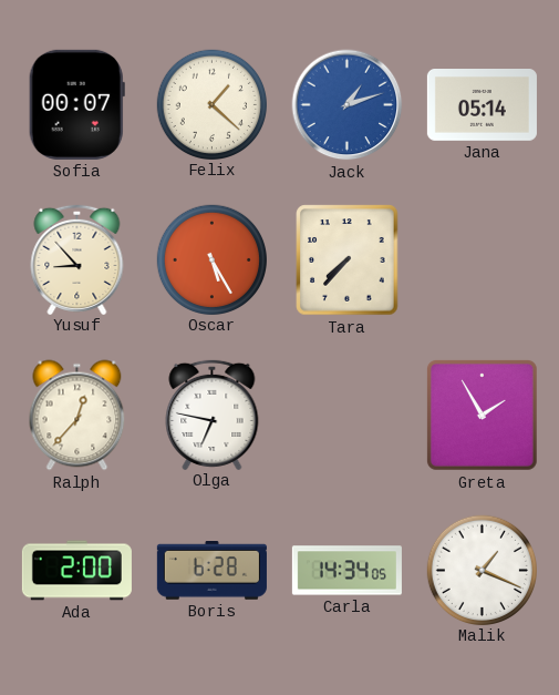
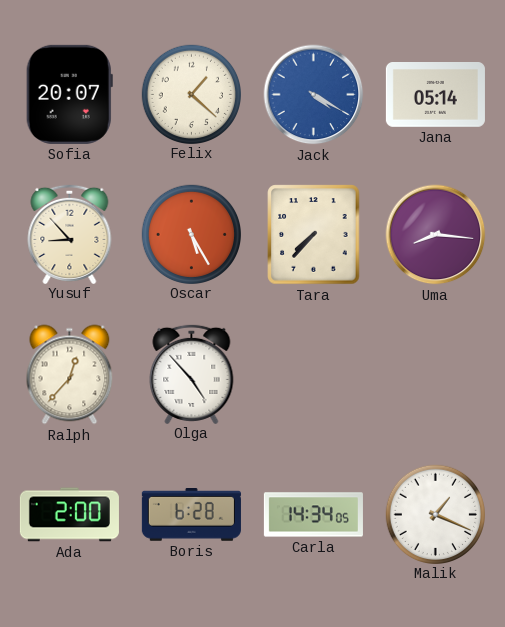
Sofia: 00:07 -> 20:07 (69, 94)
Jack: 1:12 -> 4:20 (314, 95)
Uma: none -> 8:16 (436, 235)
Olga: 6:47 -> 4:53 (192, 373)
Greta: 1:55 -> none (482, 415)
